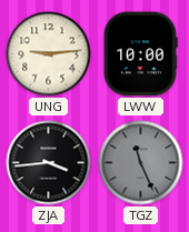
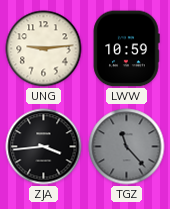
LWW: 10:00 -> 10:59 (126, 49)
TGZ: 11:26 -> 11:23 (127, 147)
